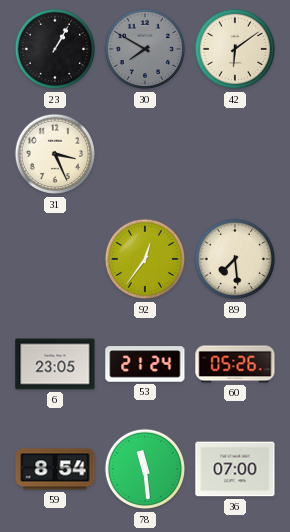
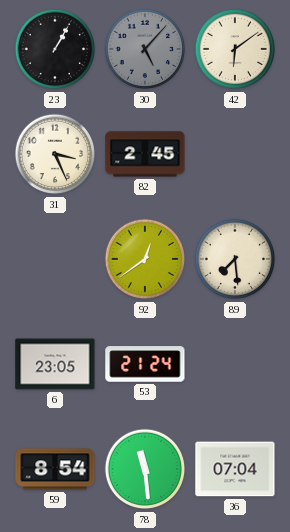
30: 7:50 -> 5:07 (145, 49)
82: none -> 2:45 (145, 154)
92: 12:36 -> 12:39 (145, 259)
60: 05:26 -> none (235, 364)
36: 07:00 -> 07:04 (235, 469)
